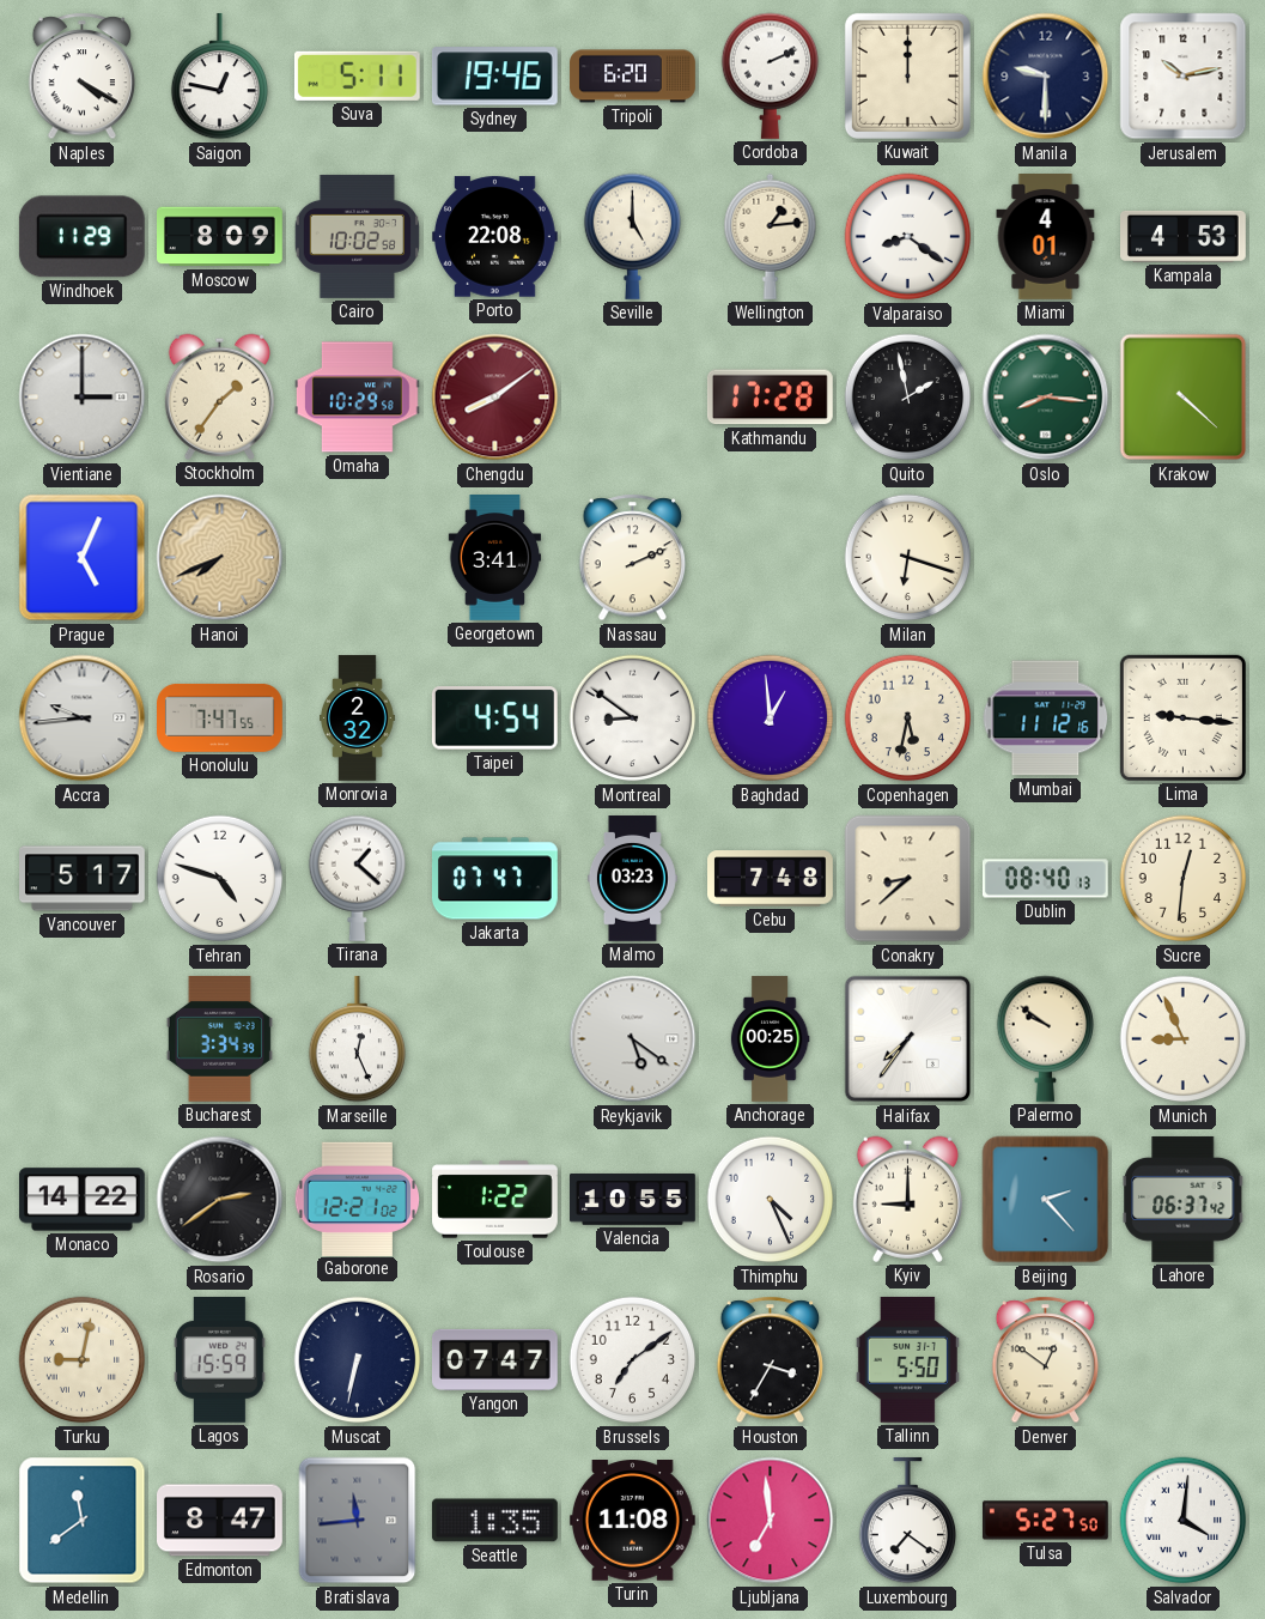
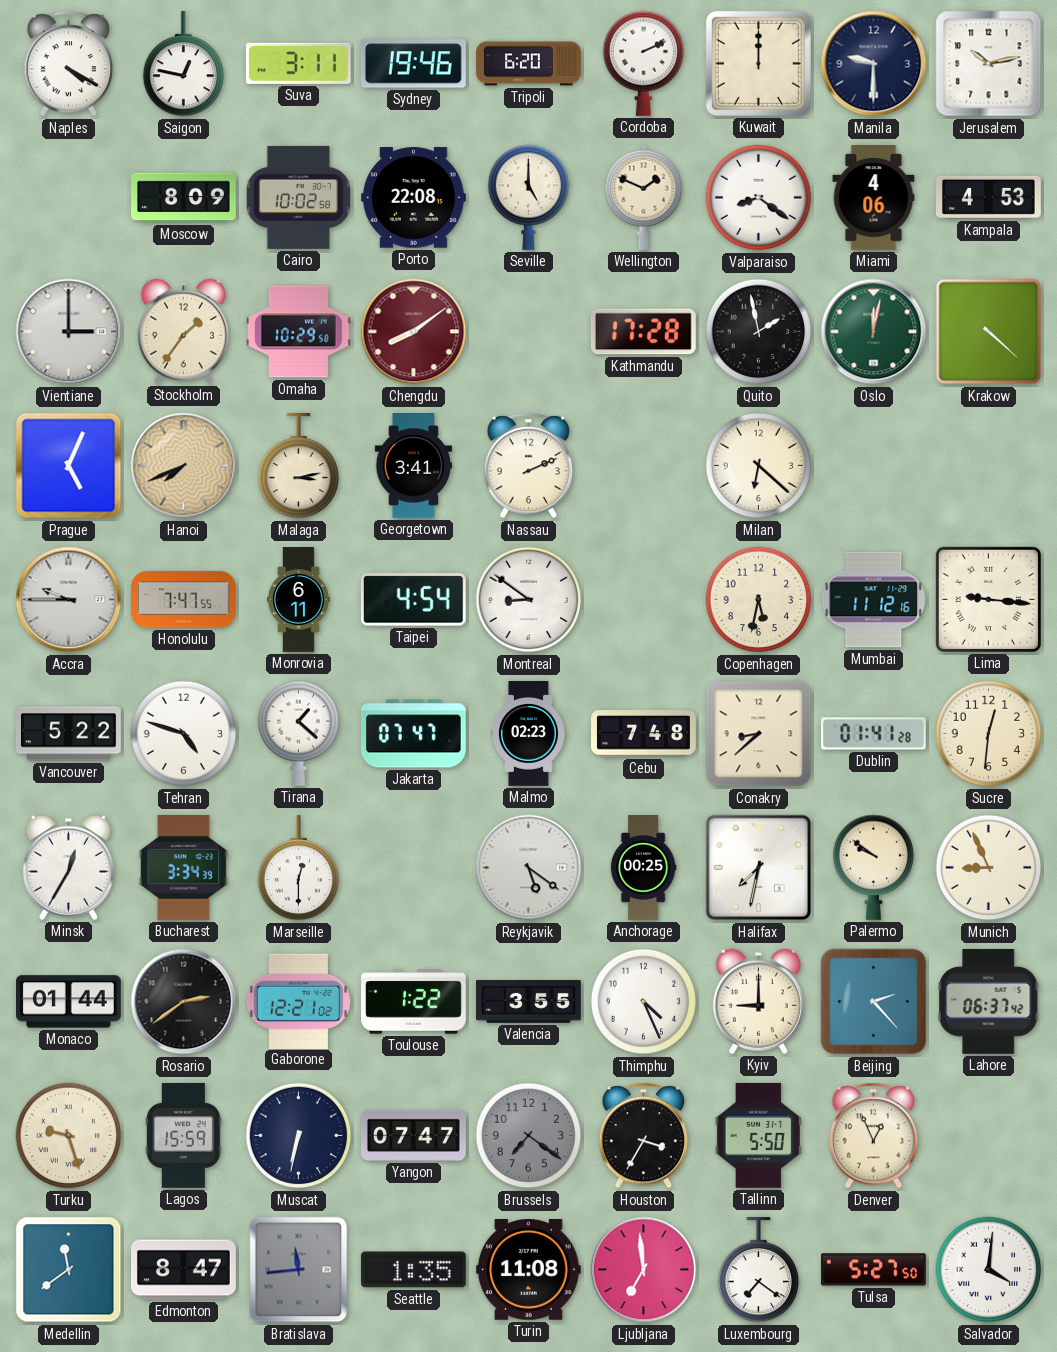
Suva: 5:11 -> 3:11 (298, 63)
Windhoek: 11:29 -> none (81, 237)
Wellington: 1:14 -> 1:49 (644, 197)
Miami: 4:01 -> 4:06 (874, 198)
Oslo: 8:16 -> 12:02 (874, 332)
Malaga: none -> 3:13 (299, 466)
Milan: 6:18 -> 6:22 (759, 466)
Accra: 9:44 -> 9:45 (69, 600)
Monrovia: 2:32 -> 6:11 (298, 600)
Baghdad: 12:59 -> none (771, 718)
Vancouver: 5:17 -> 5:22 (69, 734)
Malmo: 03:23 -> 02:23 (528, 734)
Dublin: 08:40 -> 01:41 (874, 734)
Minsk: none -> 12:35 (68, 867)
Marseille: 12:26 -> 12:30 (299, 868)
Halifax: 7:36 -> 7:32 (759, 868)
Monaco: 14:22 -> 01:44 (68, 1002)
Valencia: 10:55 -> 3:55 (529, 1002)
Turku: 9:02 -> 9:27 (69, 1136)
Brussels: 7:09 -> 7:21 (529, 1136)
Brussels dial: white -> grey (529, 1136)
Denver: 12:51 -> 12:56 (874, 1136)
